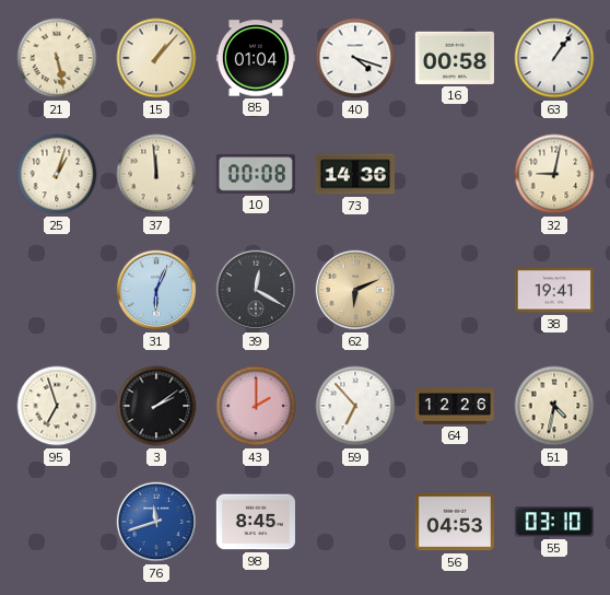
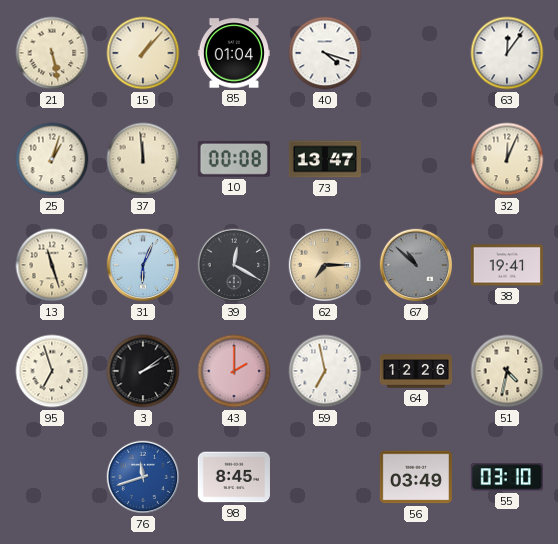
16: 00:58 -> none (455, 58)
63: 1:06 -> 12:06 (507, 53)
73: 14:36 -> 13:47 (325, 159)
32: 9:02 -> 12:04 (507, 159)
13: none -> 11:27 (52, 265)
62: 6:11 -> 7:15 (325, 265)
67: none -> 10:52 (416, 265)
59: 6:53 -> 6:58 (325, 371)
56: 04:53 -> 03:49 (416, 477)
